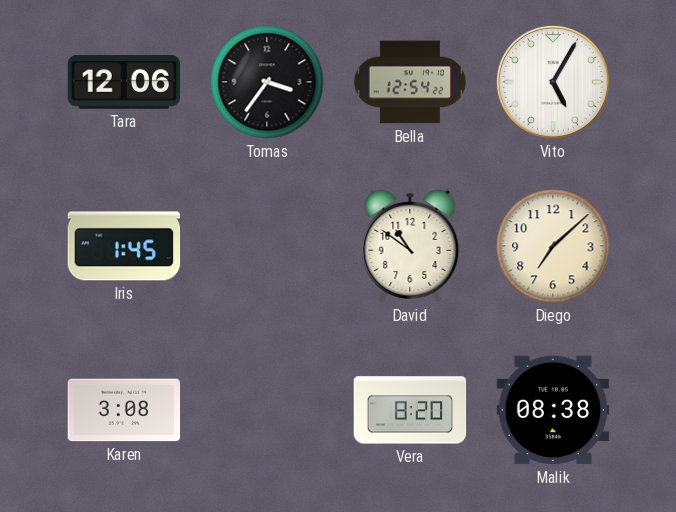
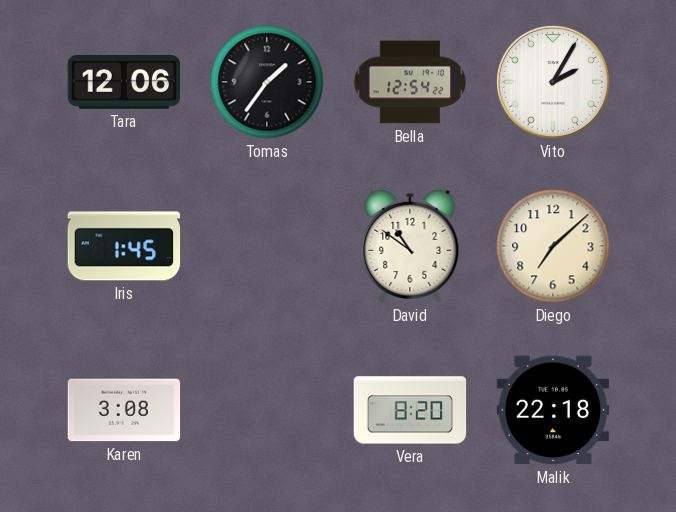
Tomas: 3:36 -> 1:36 (267, 82)
Vito: 5:05 -> 2:05 (553, 82)
Malik: 08:38 -> 22:18 (553, 410)
